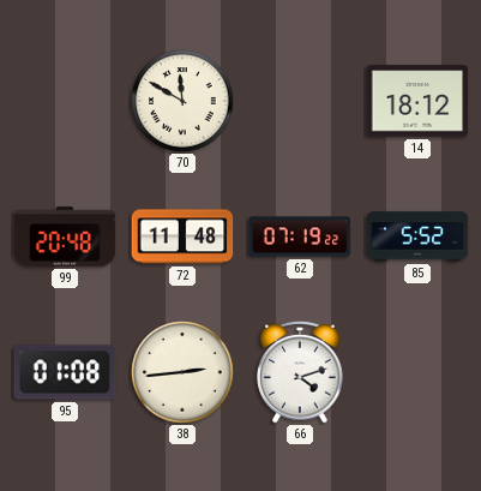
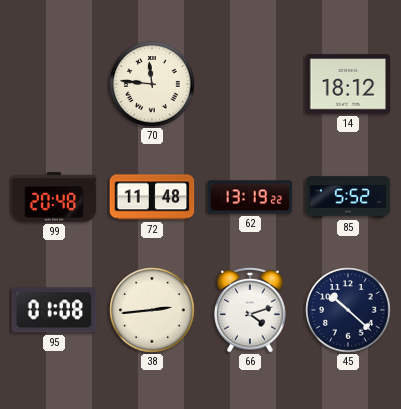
70: 11:50 -> 11:46 (152, 84)
62: 07:19 -> 13:19 (250, 197)
45: none -> 10:22 (348, 310)
